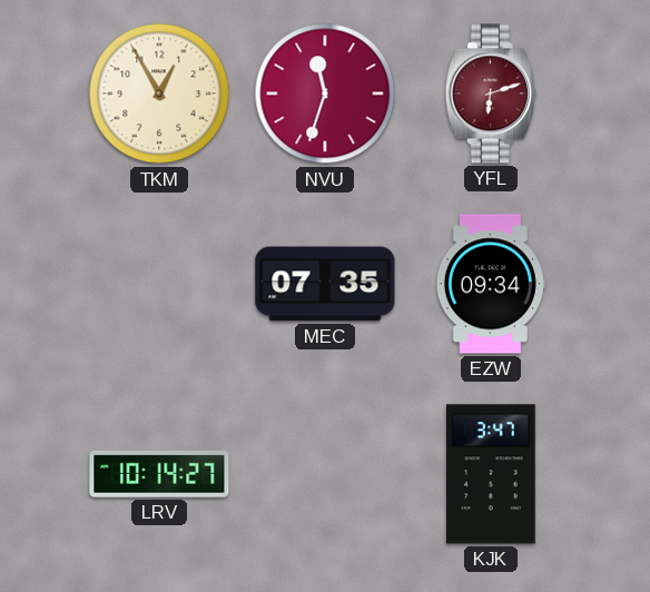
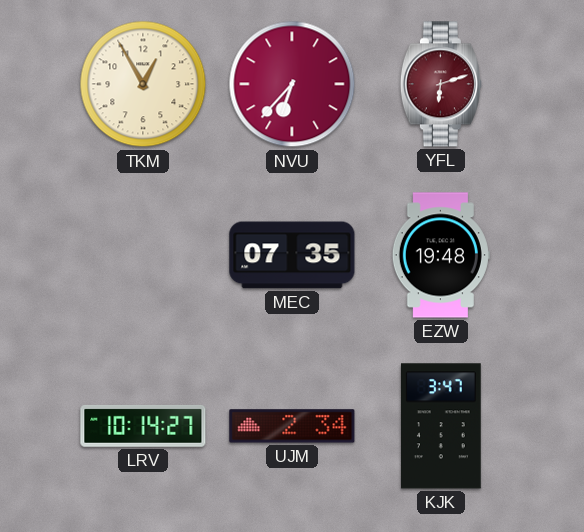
NVU: 11:33 -> 6:37 (292, 84)
EZW: 09:34 -> 19:48 (441, 255)
UJM: none -> 2:34 (292, 426)
